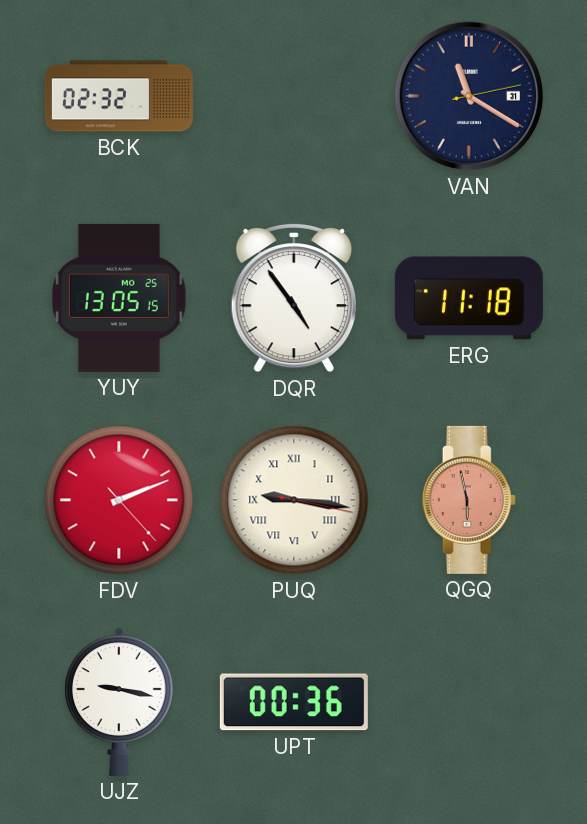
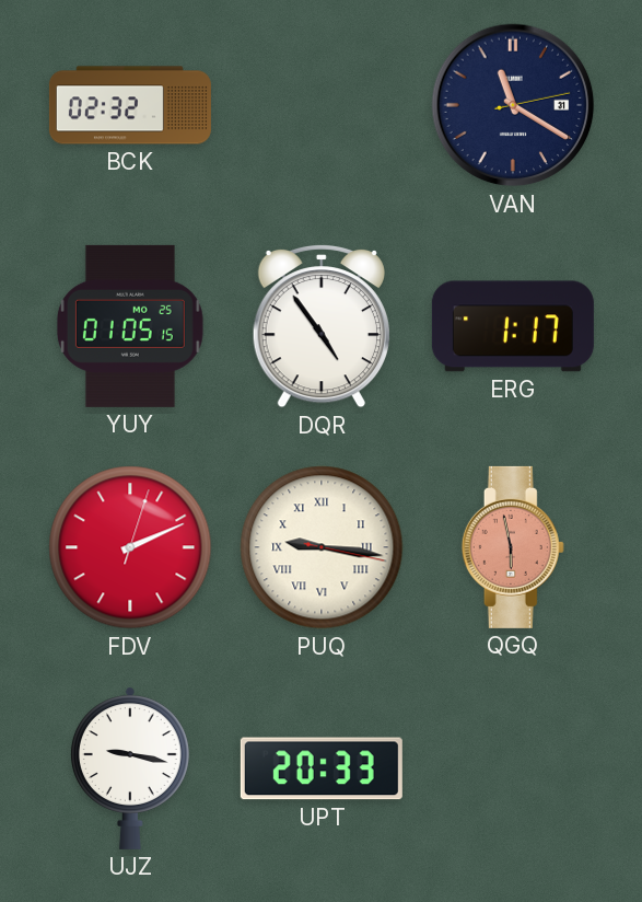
YUY: 13:05 -> 01:05 (130, 326)
ERG: 11:18 -> 1:17 (513, 326)
FDV: 2:11:23 -> 2:11:03 (130, 547)
UPT: 00:36 -> 20:33 (322, 768)
